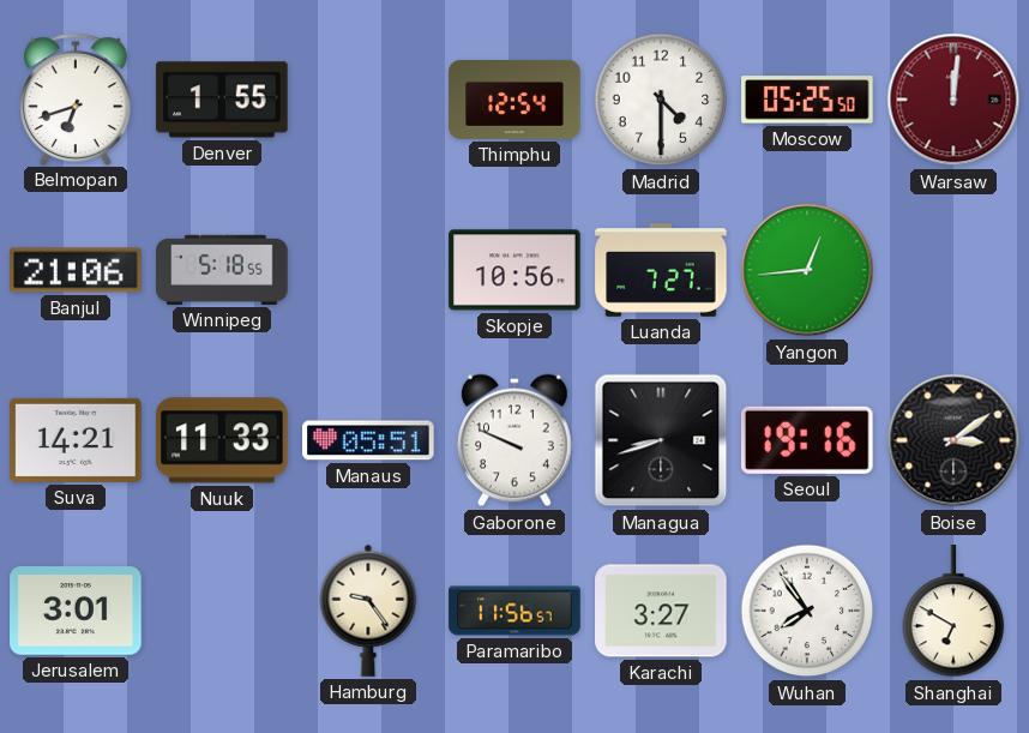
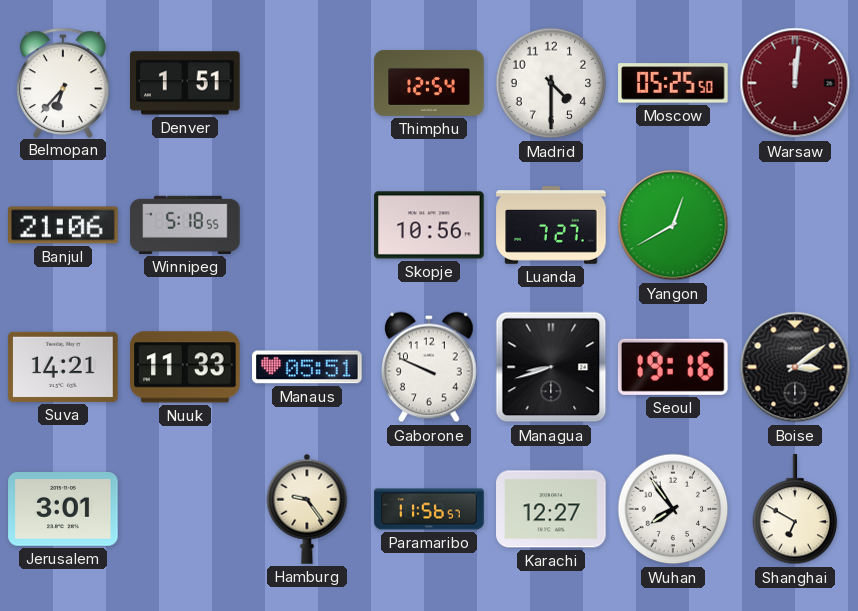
Belmopan: 6:42 -> 6:37 (63, 82)
Denver: 1:55 -> 1:51 (185, 83)
Yangon: 12:44 -> 12:40 (673, 225)
Karachi: 3:27 -> 12:27 (551, 509)
